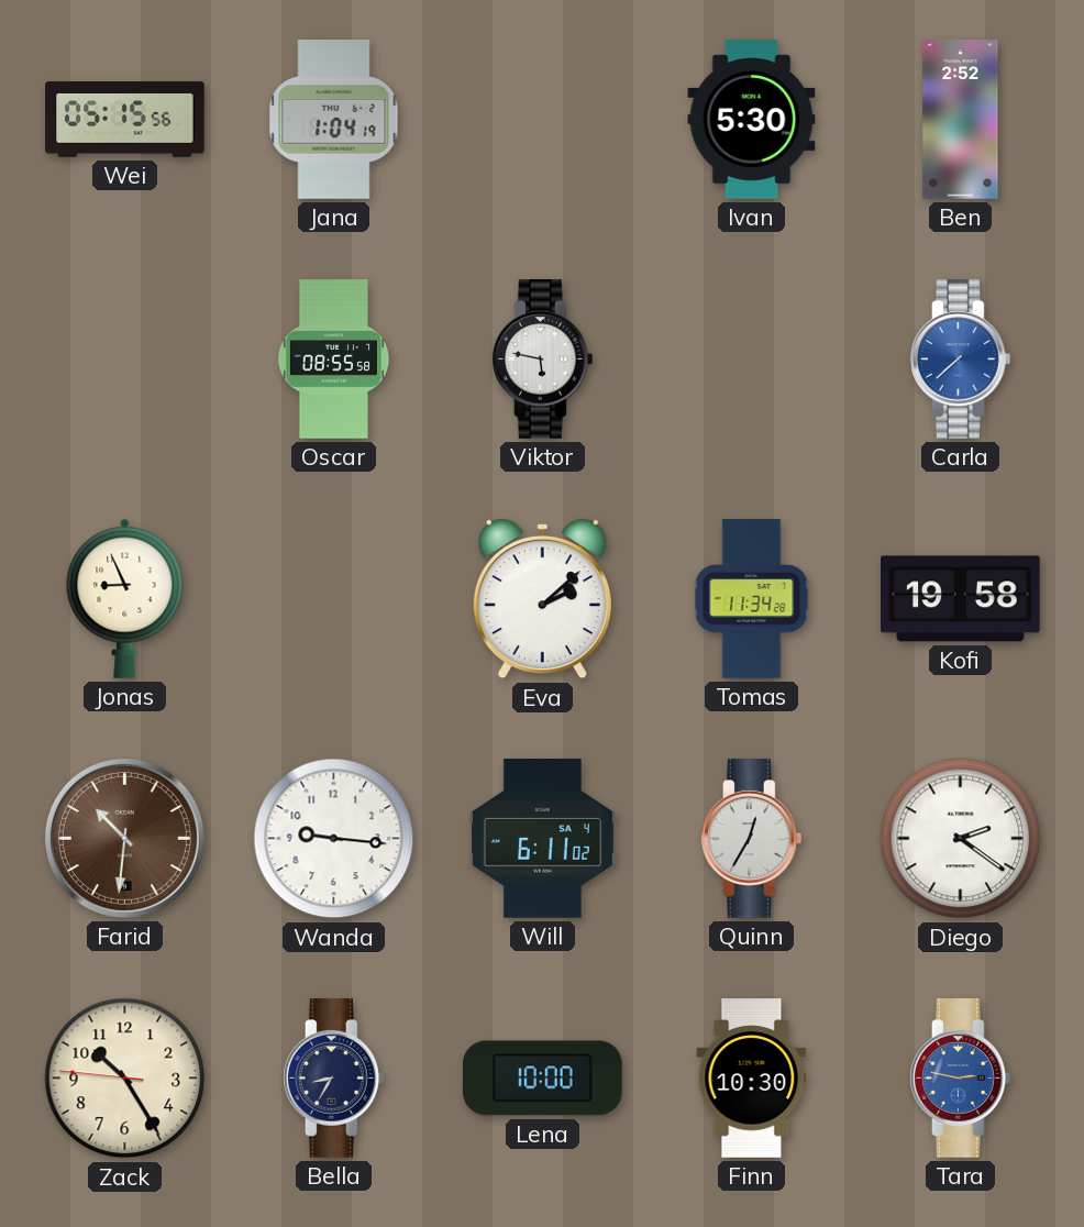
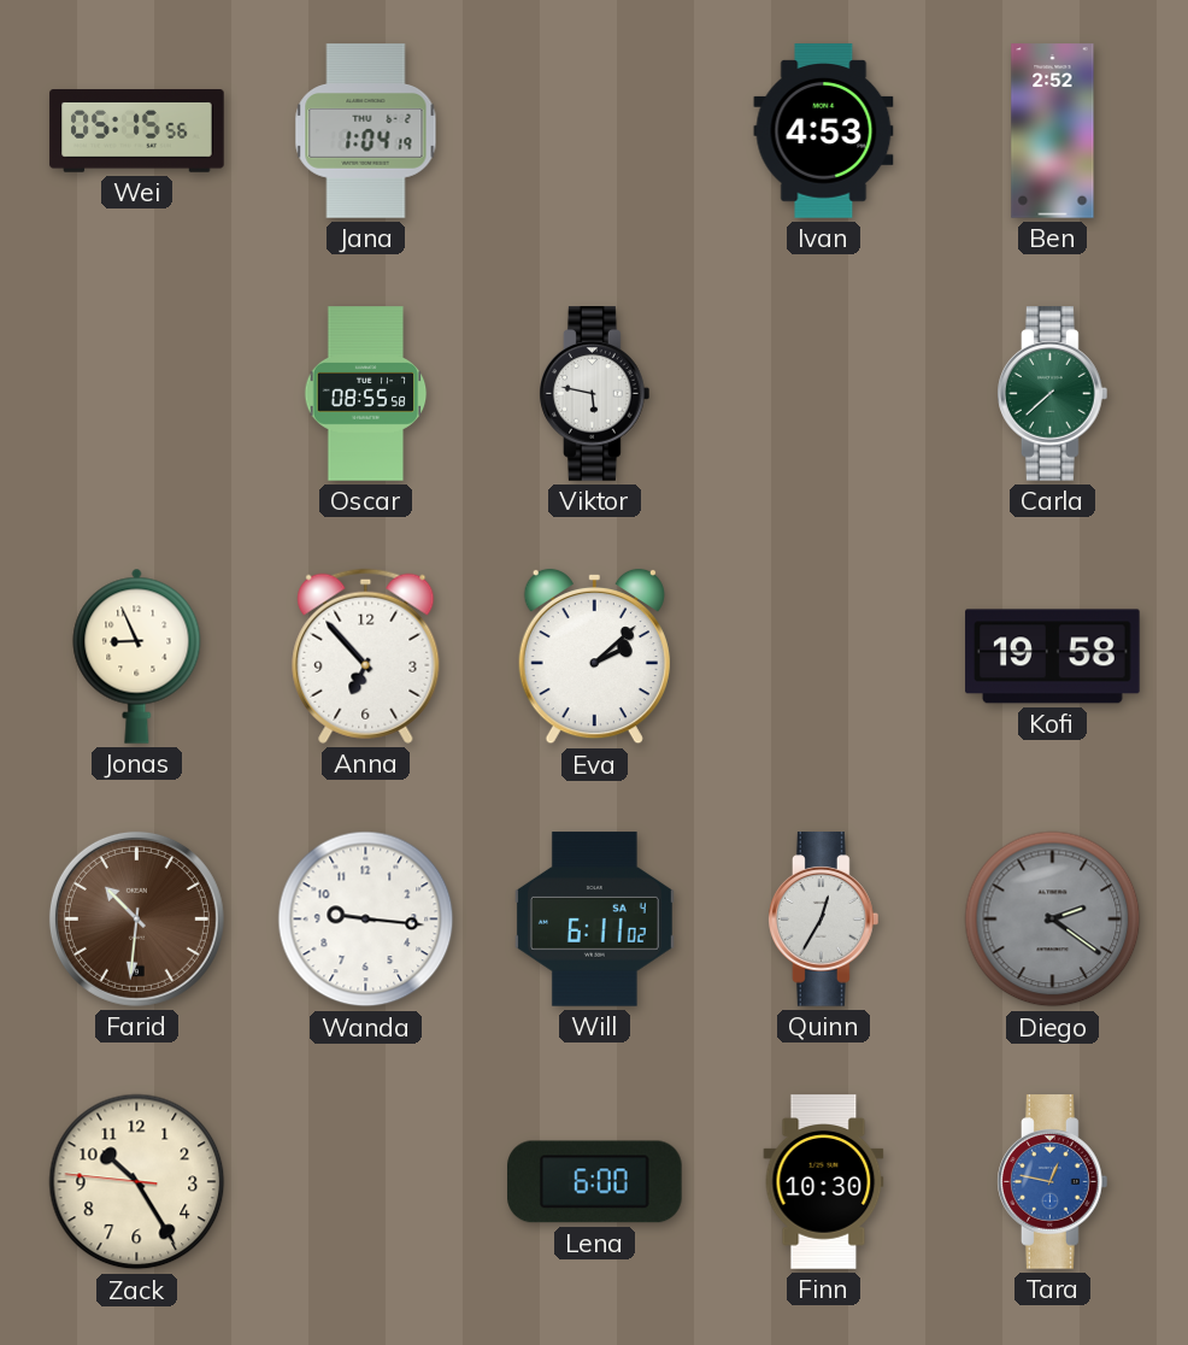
Ivan: 5:30 -> 4:53 (824, 131)
Carla dial: blue -> green (1053, 394)
Anna: none -> 6:53 (366, 656)
Tomas: 11:34 -> none (752, 599)
Diego dial: white -> grey (1053, 920)
Bella: 8:35 -> none (334, 1079)
Lena: 10:00 -> 6:00 (595, 1182)
Tara: 2:47 -> 12:47 (1053, 1182)
